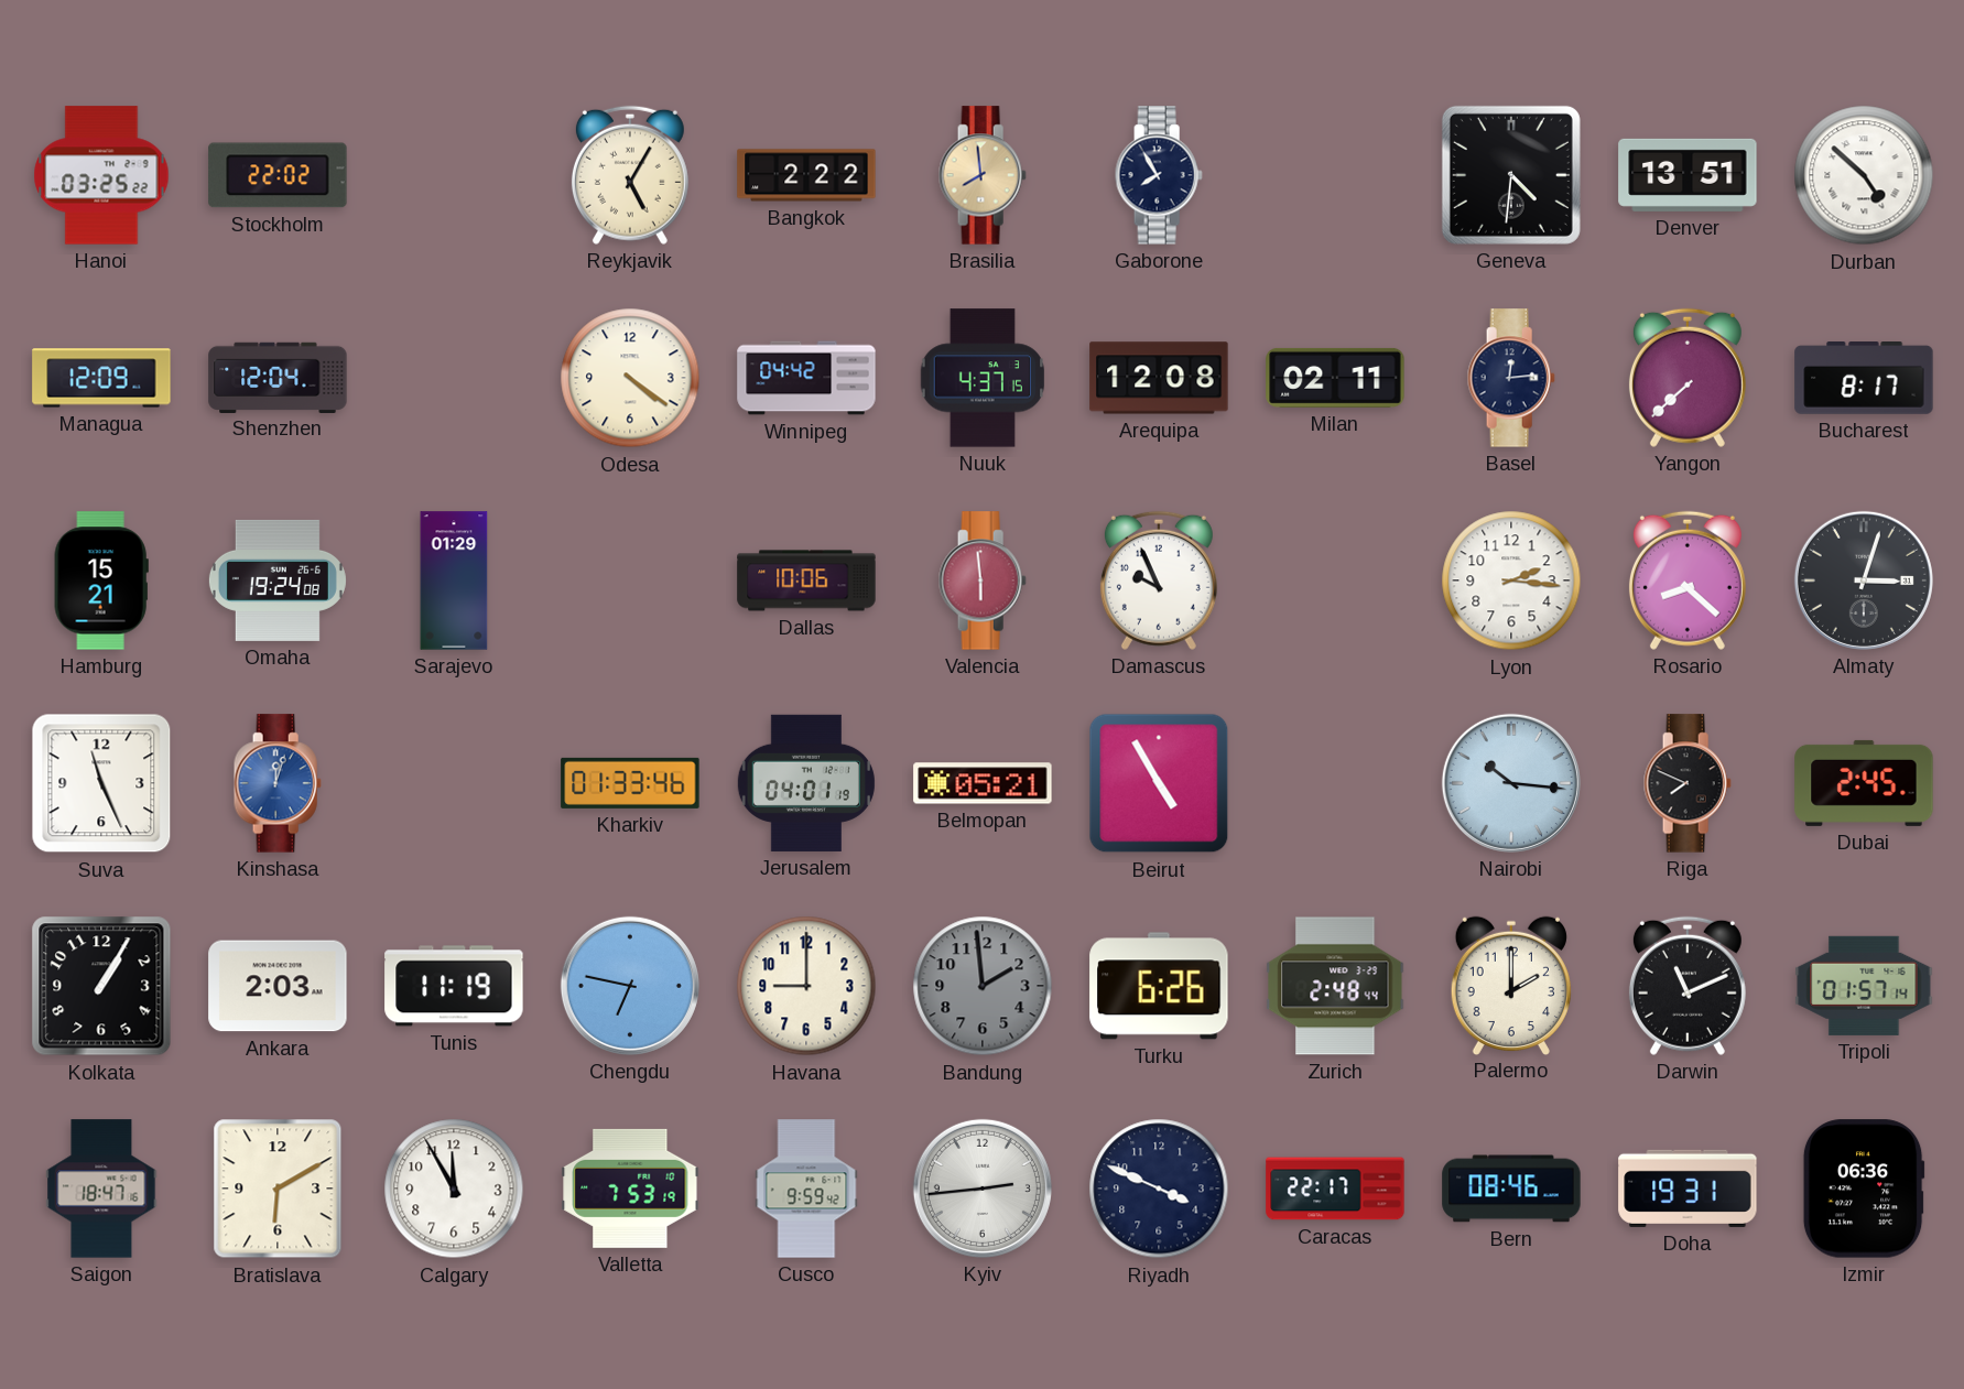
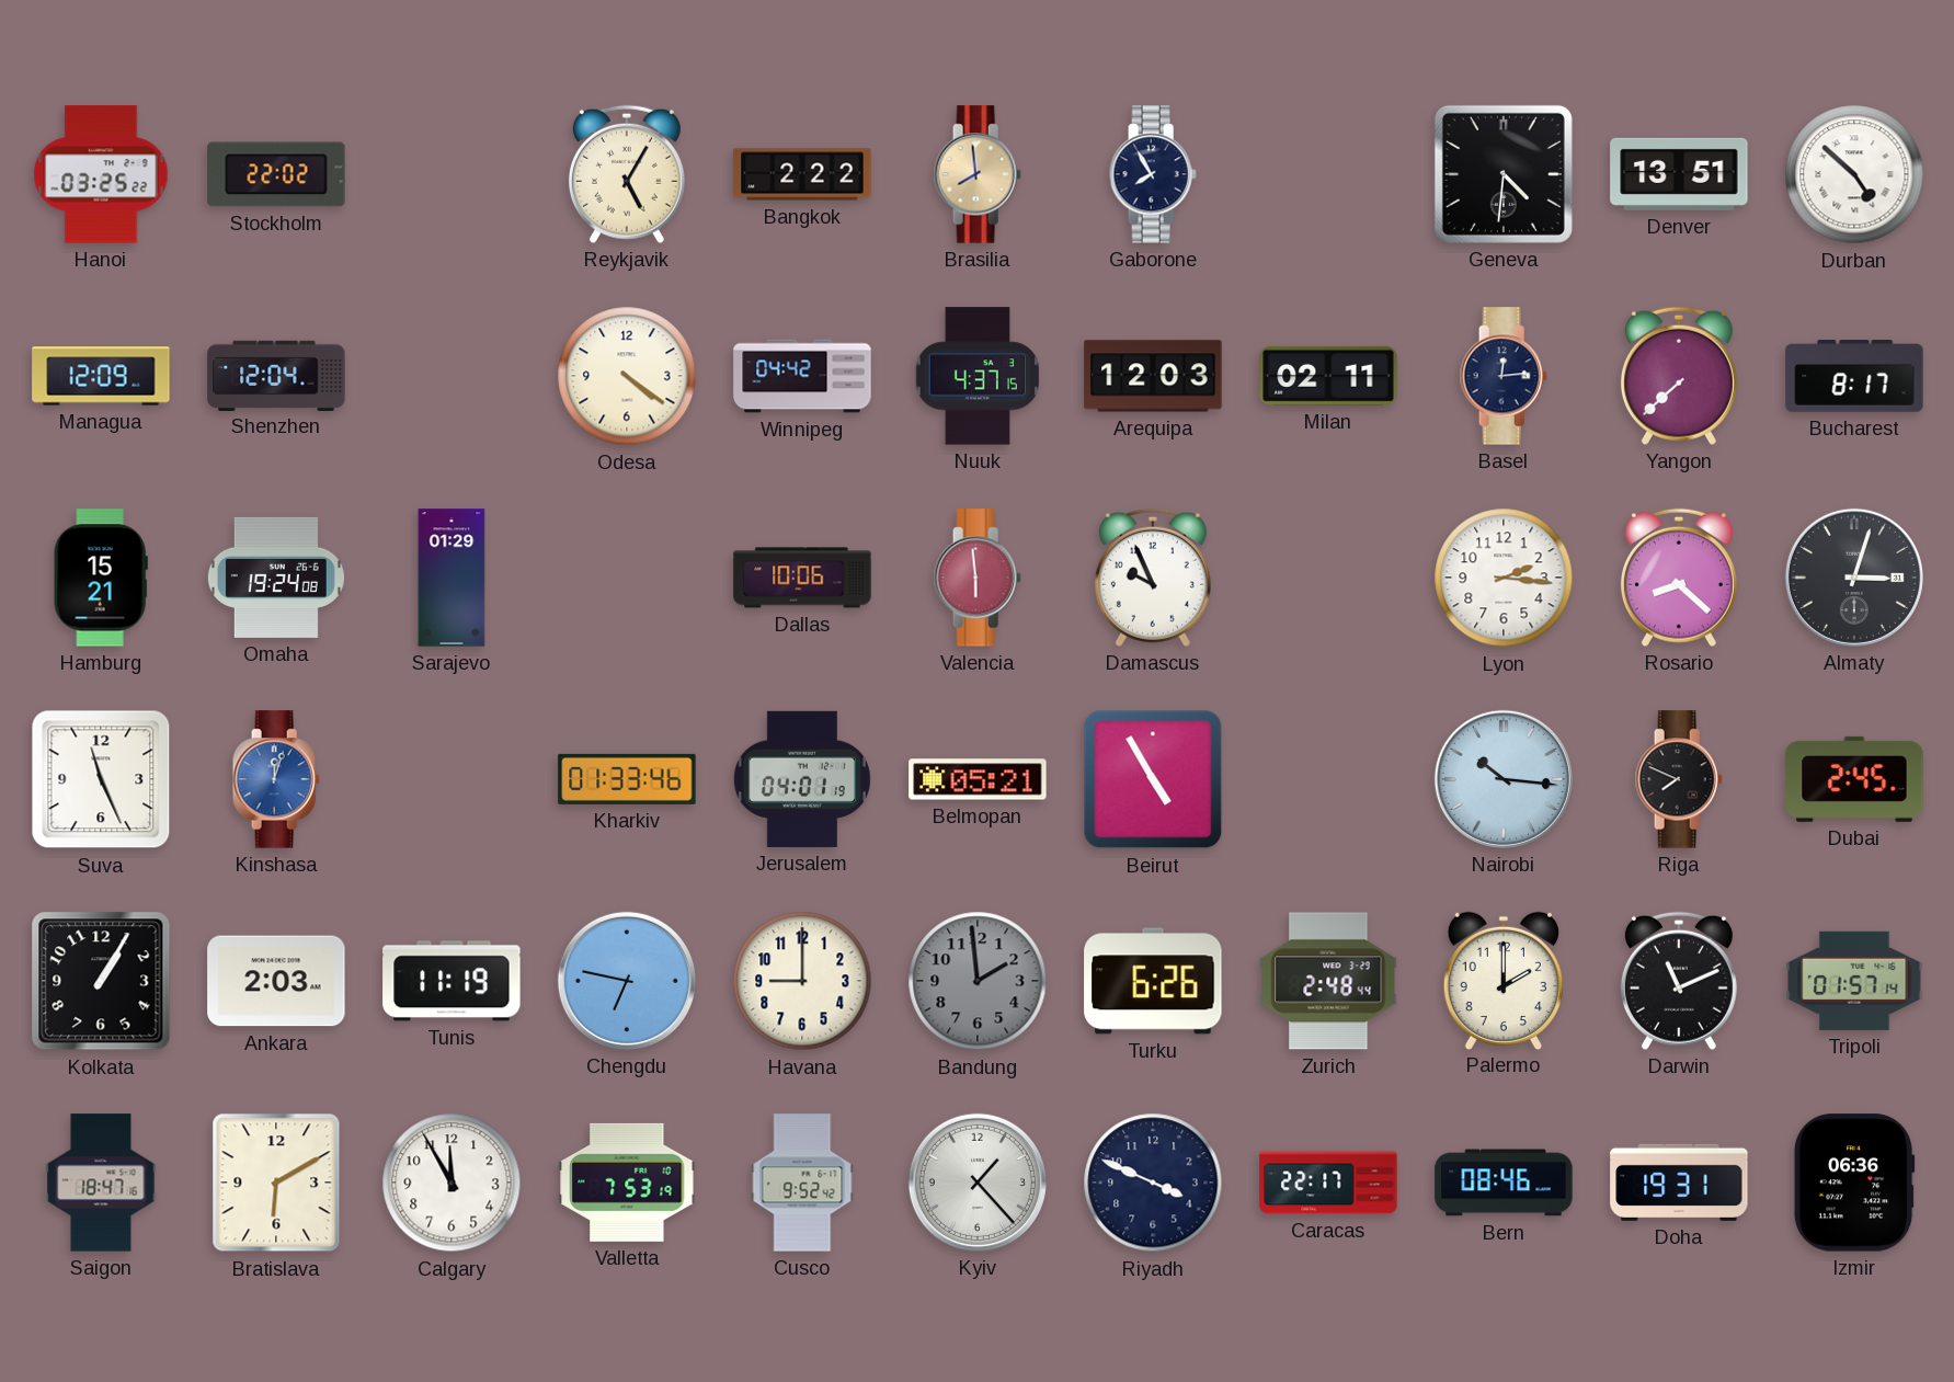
Arequipa: 12:08 -> 12:03 (1153, 376)
Cusco: 9:59 -> 9:52 (802, 1183)
Kyiv: 2:44 -> 1:23 (978, 1183)
